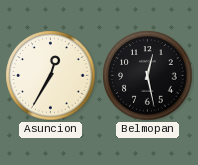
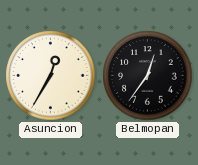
Belmopan: 12:28 -> 12:36 (148, 76)
